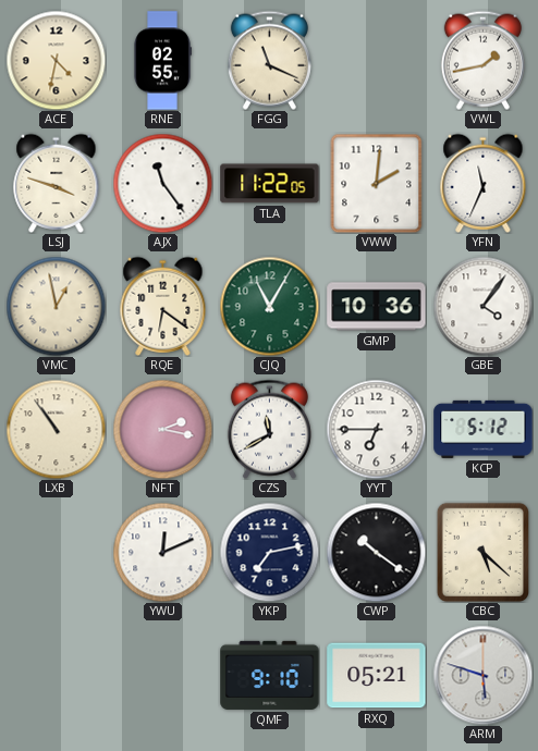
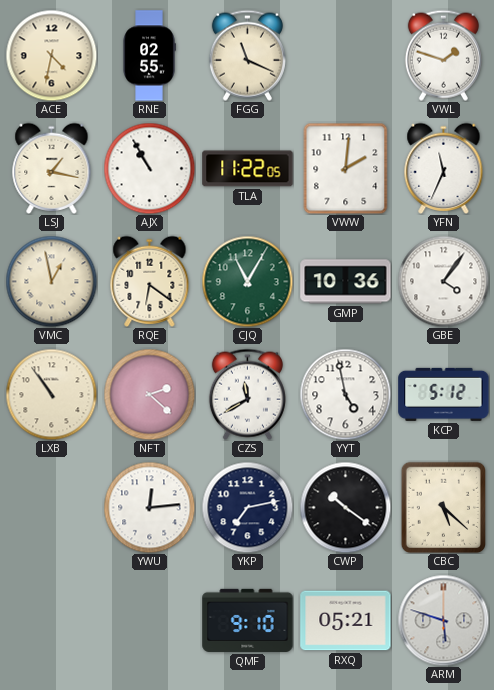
VWL: 1:43 -> 1:48 (443, 55)
LSJ: 3:48 -> 1:17 (52, 168)
AJX: 11:24 -> 10:55 (149, 168)
NFT: 2:17 -> 2:22 (149, 394)
YYT: 6:45 -> 4:58 (345, 394)
YWU: 12:11 -> 12:14 (149, 507)
